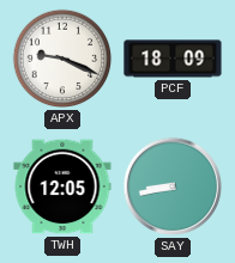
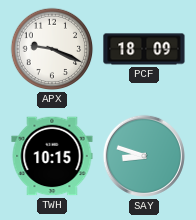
TWH: 12:05 -> 10:15 (52, 156)
SAY: 8:43 -> 8:48 (144, 156)
